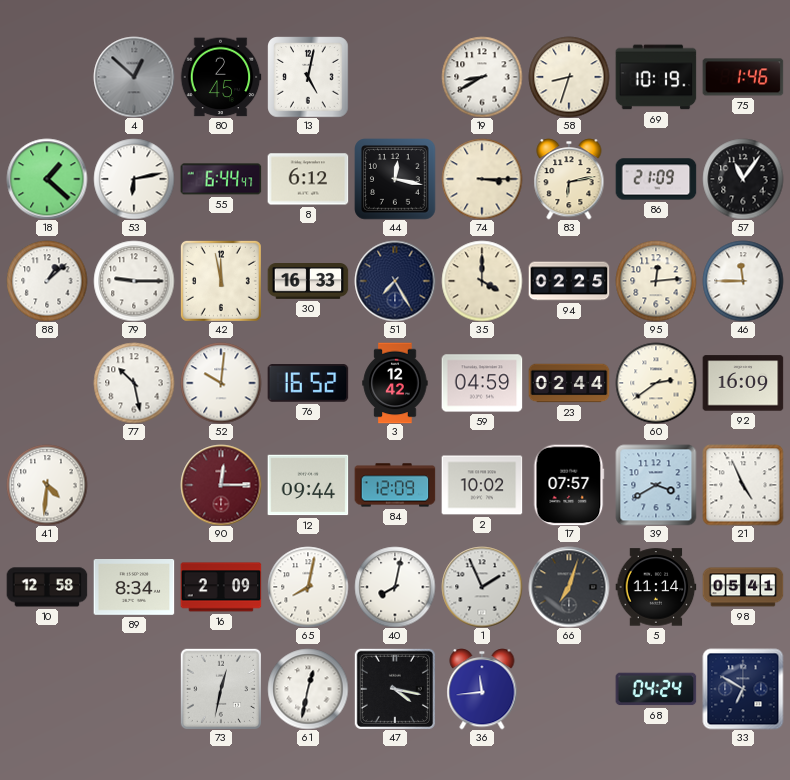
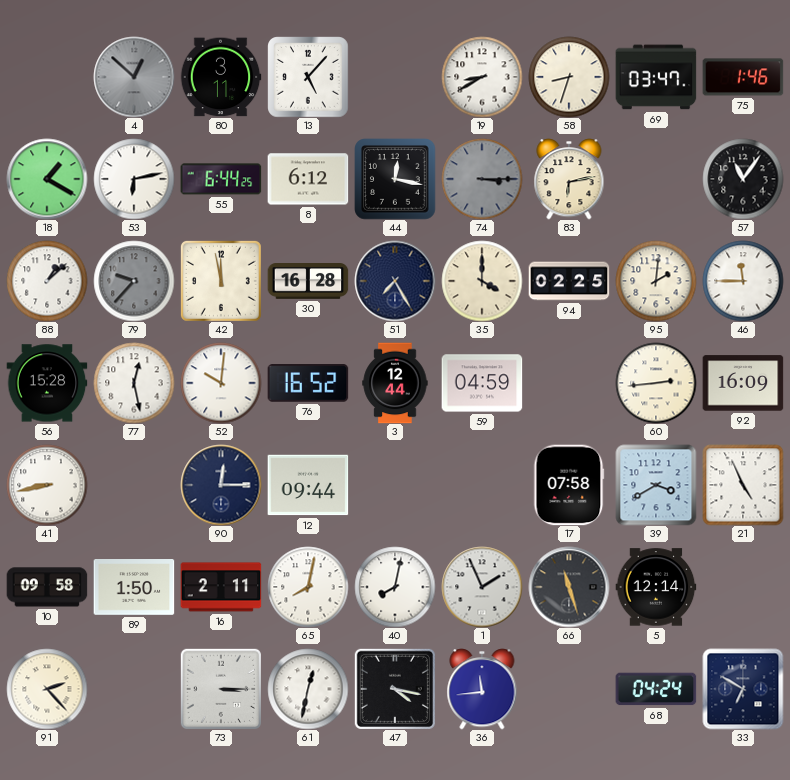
80: 2:45 -> 3:11 (221, 77)
13: 5:02 -> 5:07 (308, 77)
69: 10:19 -> 03:47 (656, 77)
18: 1:22 -> 1:20 (47, 179)
55: 6:44:47 -> 6:44:25 (221, 179)
74 dial: cream -> grey (482, 179)
86: 21:09 -> none (656, 179)
79: 9:15 -> 9:37 (134, 281)
79 dial: white -> grey (134, 281)
30: 16:33 -> 16:28 (308, 282)
95: 12:14 -> 2:01 (656, 281)
56: none -> 15:28 (47, 383)
77: 10:28 -> 12:28 (134, 383)
3: 12:42 -> 12:44 (395, 383)
23: 02:44 -> none (569, 383)
60: 2:39 -> 2:44 (656, 383)
41: 4:31 -> 8:43 (47, 485)
90 dial: burgundy -> navy (221, 485)
84: 12:09 -> none (395, 485)
2: 10:02 -> none (482, 485)
17: 07:57 -> 07:58 (569, 485)
10: 12:58 -> 09:58 (47, 587)
89: 8:34 -> 1:50 (134, 588)
16: 2:09 -> 2:11 (221, 587)
66: 7:03 -> 11:27 (569, 587)
5: 11:14 -> 12:14 (656, 587)
98: 05:41 -> none (743, 587)
91: none -> 2:23 (47, 689)
73: 12:32 -> 3:15 (221, 689)
